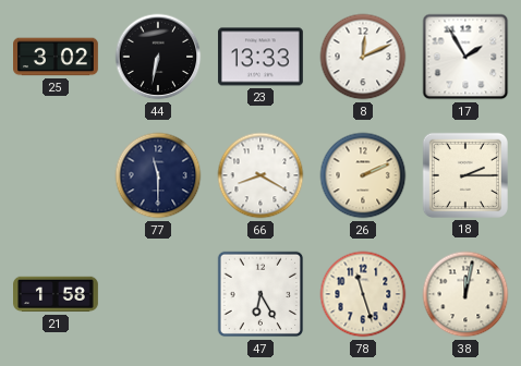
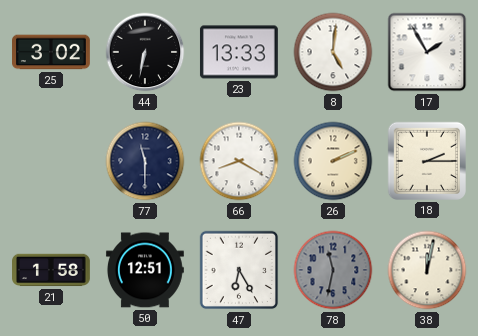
8: 12:11 -> 5:01 (333, 52)
50: none -> 12:51 (145, 270)
78: 11:27 -> 11:32 (333, 270)
78 dial: cream -> grey (333, 270)
